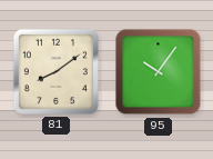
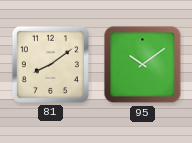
95: 10:06 -> 10:09 (143, 65)
